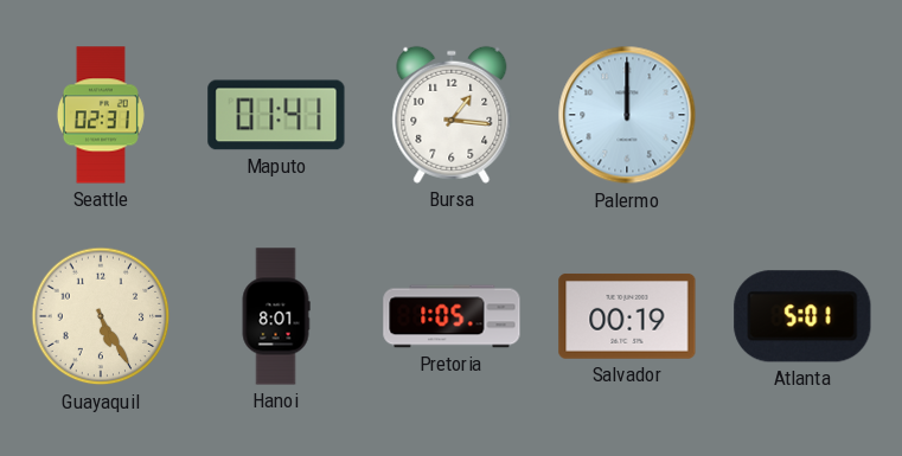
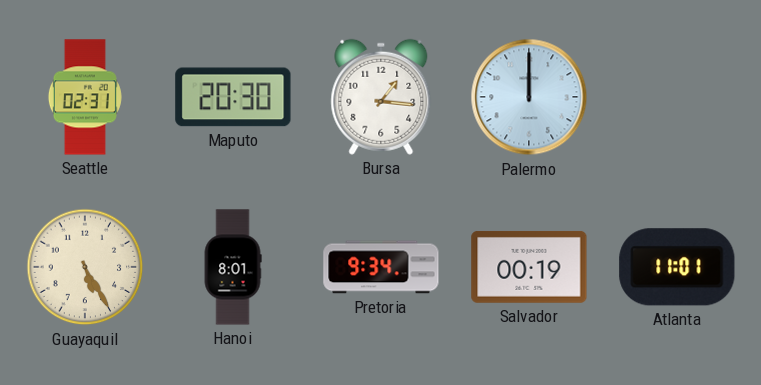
Maputo: 01:41 -> 20:30 (233, 97)
Pretoria: 1:05 -> 9:34 (381, 267)
Atlanta: 5:01 -> 11:01 (677, 267)
